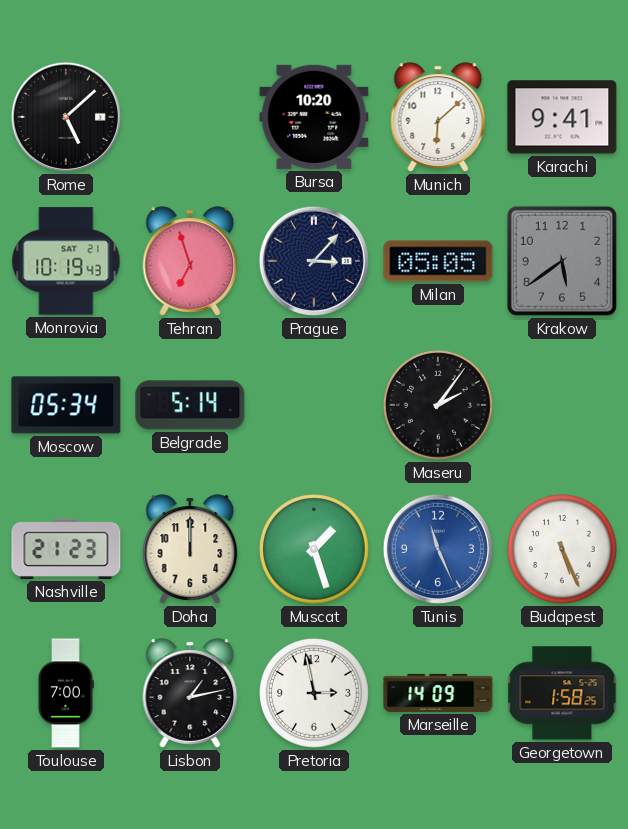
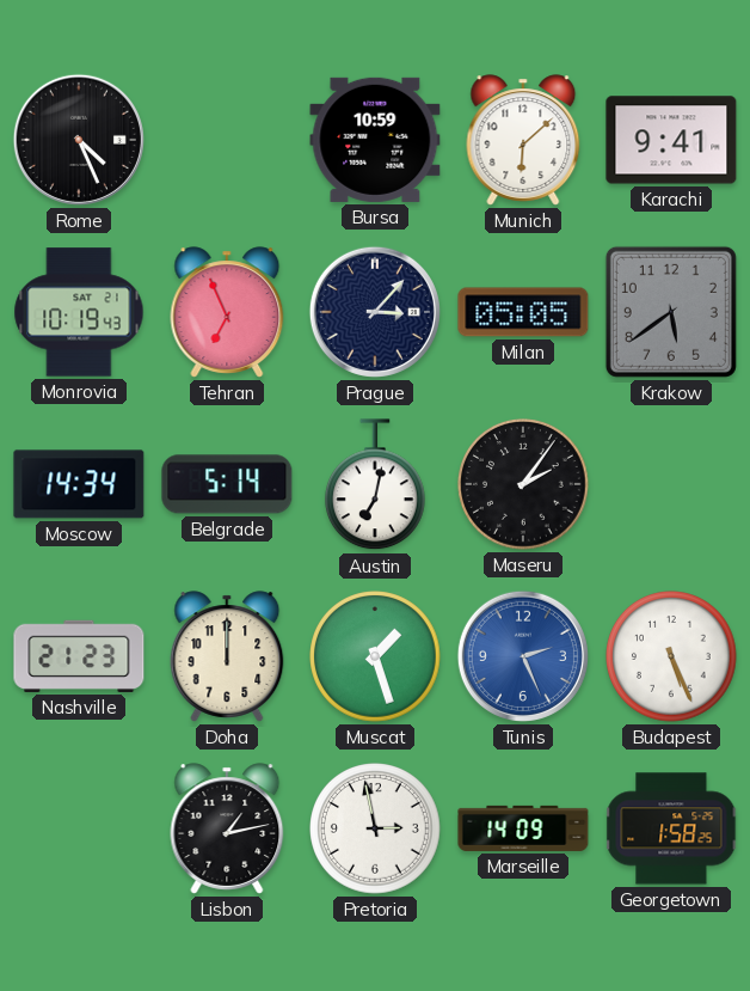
Rome: 5:08 -> 4:26 (79, 140)
Bursa: 10:20 -> 10:59 (375, 140)
Tehran: 6:57 -> 6:56 (227, 312)
Moscow: 05:34 -> 14:34 (79, 484)
Austin: none -> 7:02 (376, 485)
Tunis: 11:26 -> 2:26 (523, 656)
Toulouse: 7:00 -> none (66, 693)
